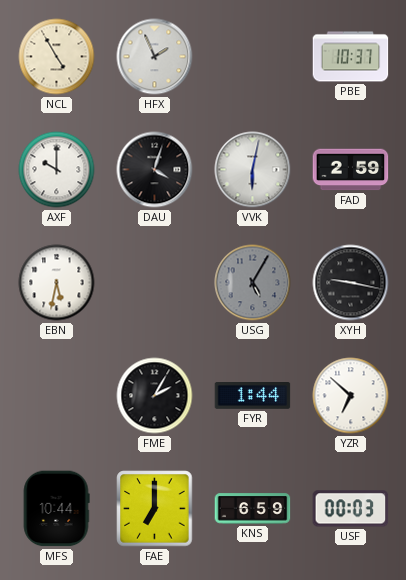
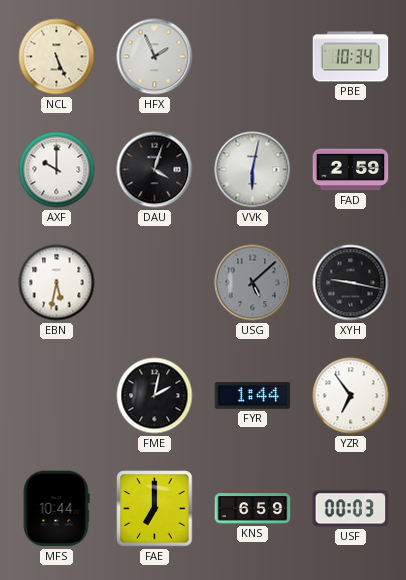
NCL: 4:55 -> 5:26 (57, 57)
PBE: 10:37 -> 10:34 (351, 57)
USG: 5:05 -> 5:08 (253, 283)
FME: 2:05 -> 2:02 (155, 396)
YZR: 6:52 -> 6:54 (351, 396)
